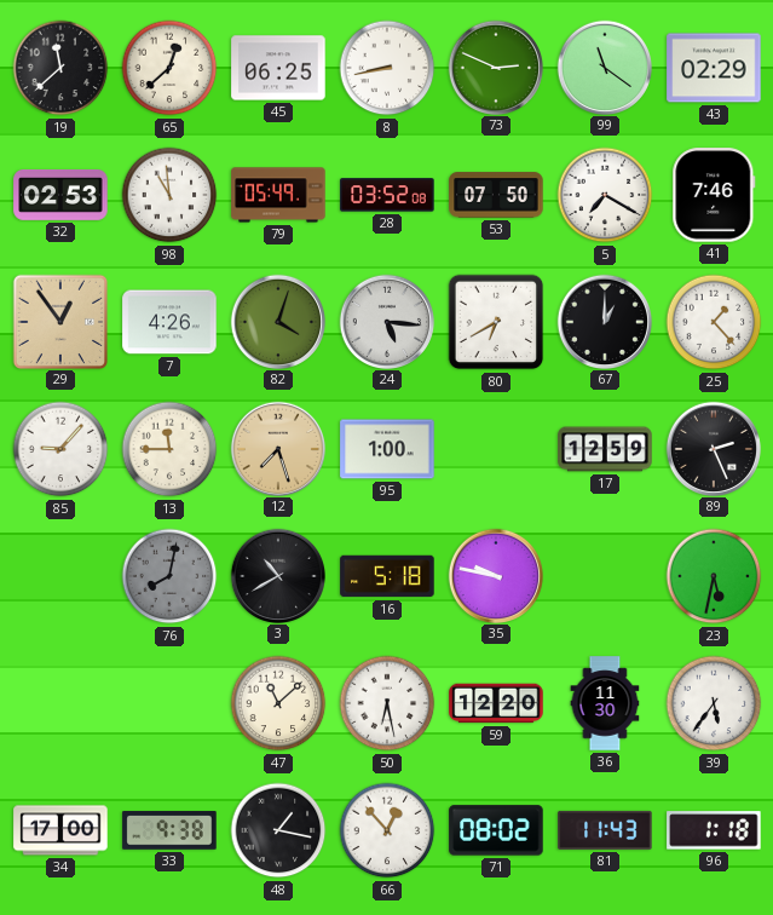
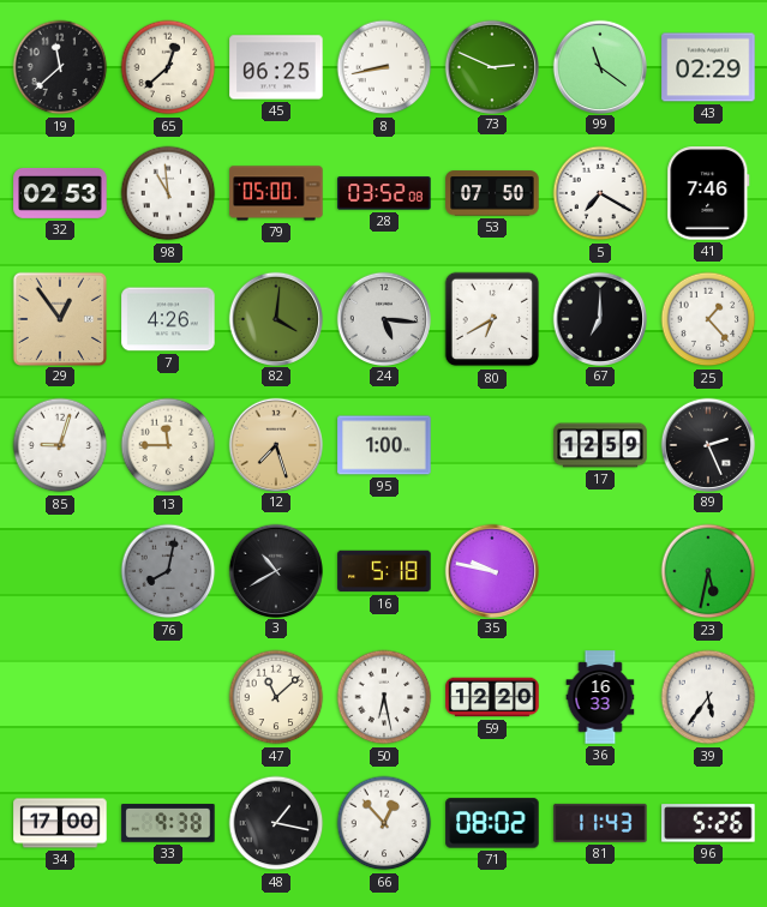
79: 05:49 -> 05:00 (276, 193)
82: 4:03 -> 4:01 (275, 318)
67: 1:00 -> 7:00 (599, 318)
85: 9:07 -> 9:03 (60, 445)
36: 11:30 -> 16:33 (600, 697)
96: 1:18 -> 5:26 (708, 823)
